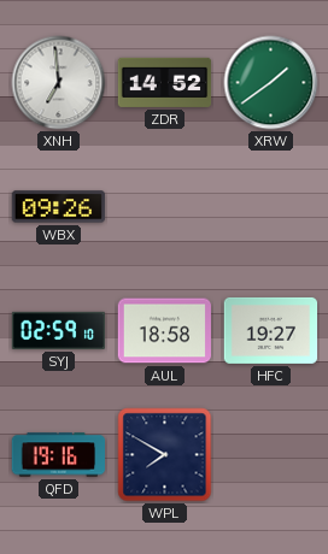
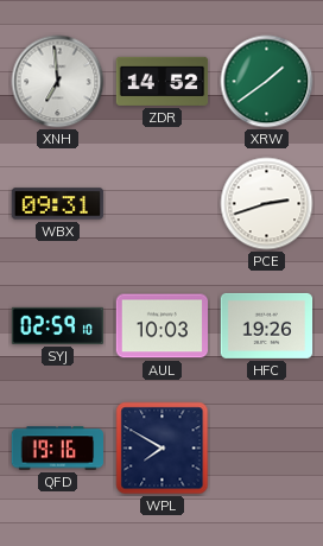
WBX: 09:26 -> 09:31 (58, 204)
PCE: none -> 2:42 (267, 204)
AUL: 18:58 -> 10:03 (163, 326)
HFC: 19:27 -> 19:26 (267, 325)
